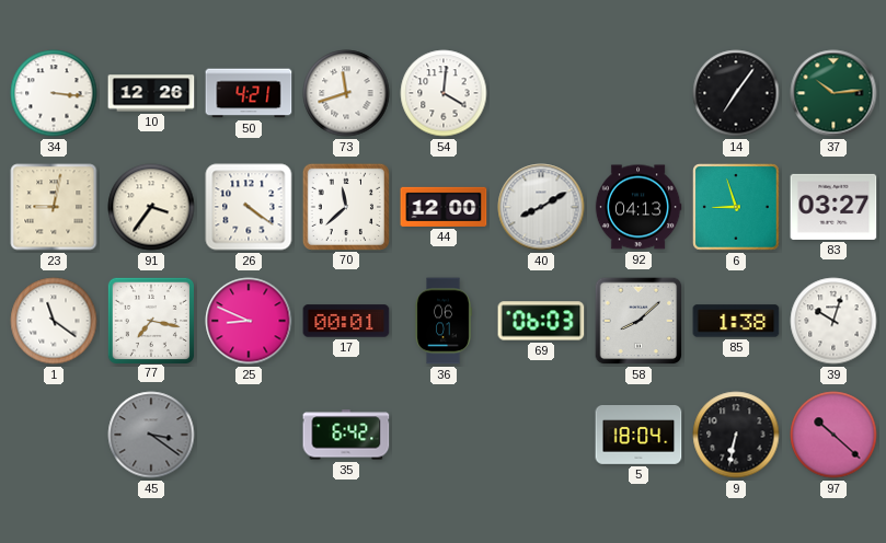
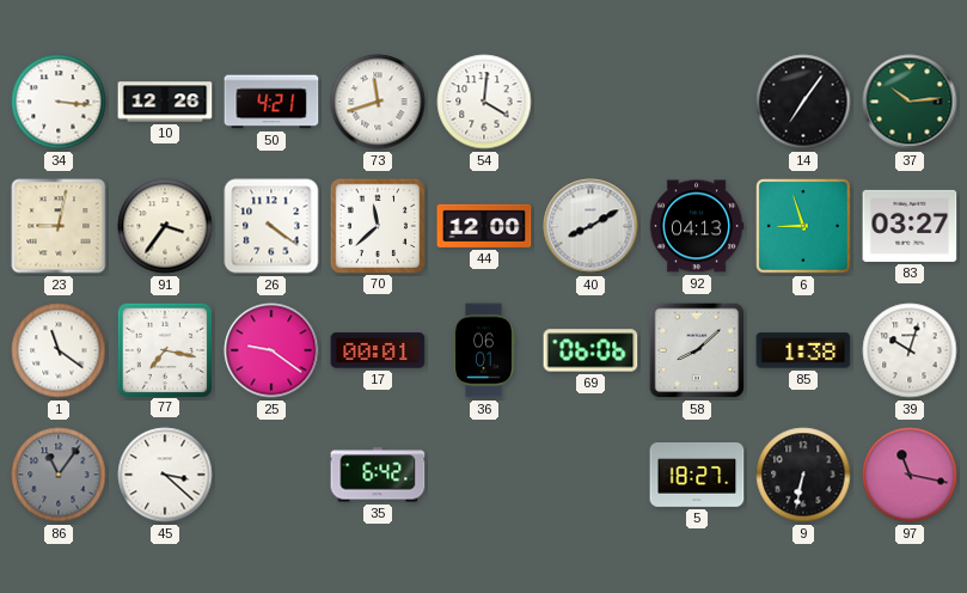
25: 8:49 -> 9:21 (271, 350)
69: 06:03 -> 06:06 (590, 350)
86: none -> 11:06 (59, 475)
45: 3:21 -> 3:22 (165, 475)
45 dial: grey -> white (165, 475)
5: 18:04 -> 18:27 (697, 476)
97: 10:22 -> 11:17 (910, 475)
